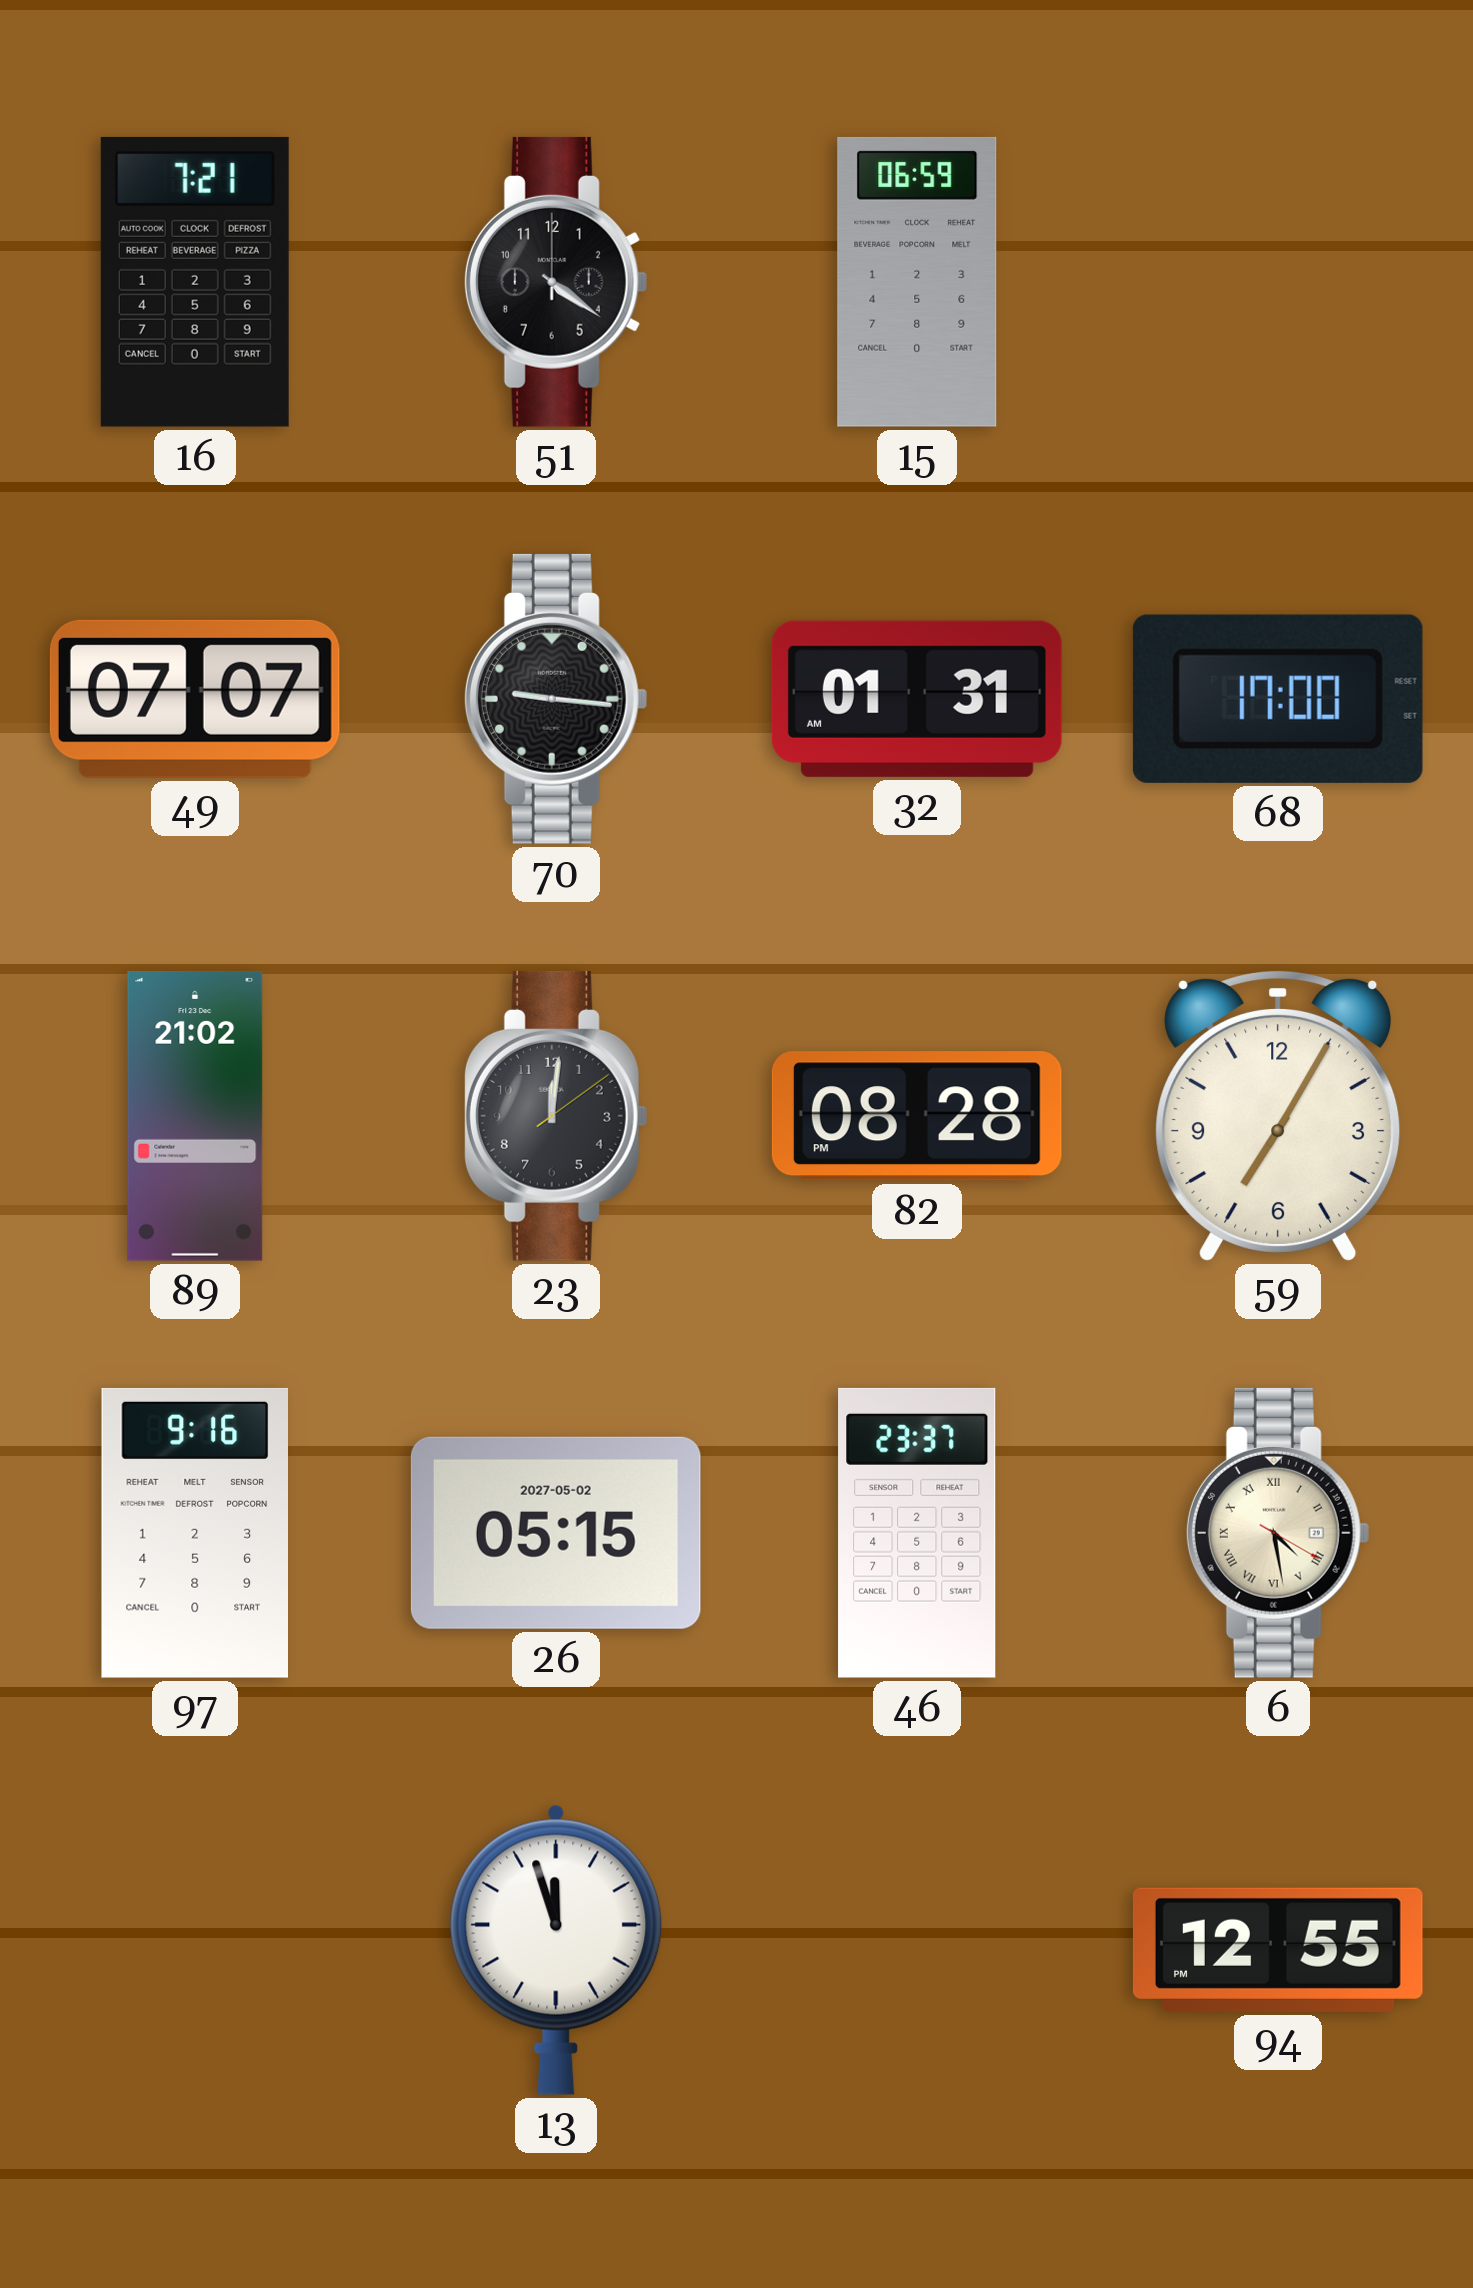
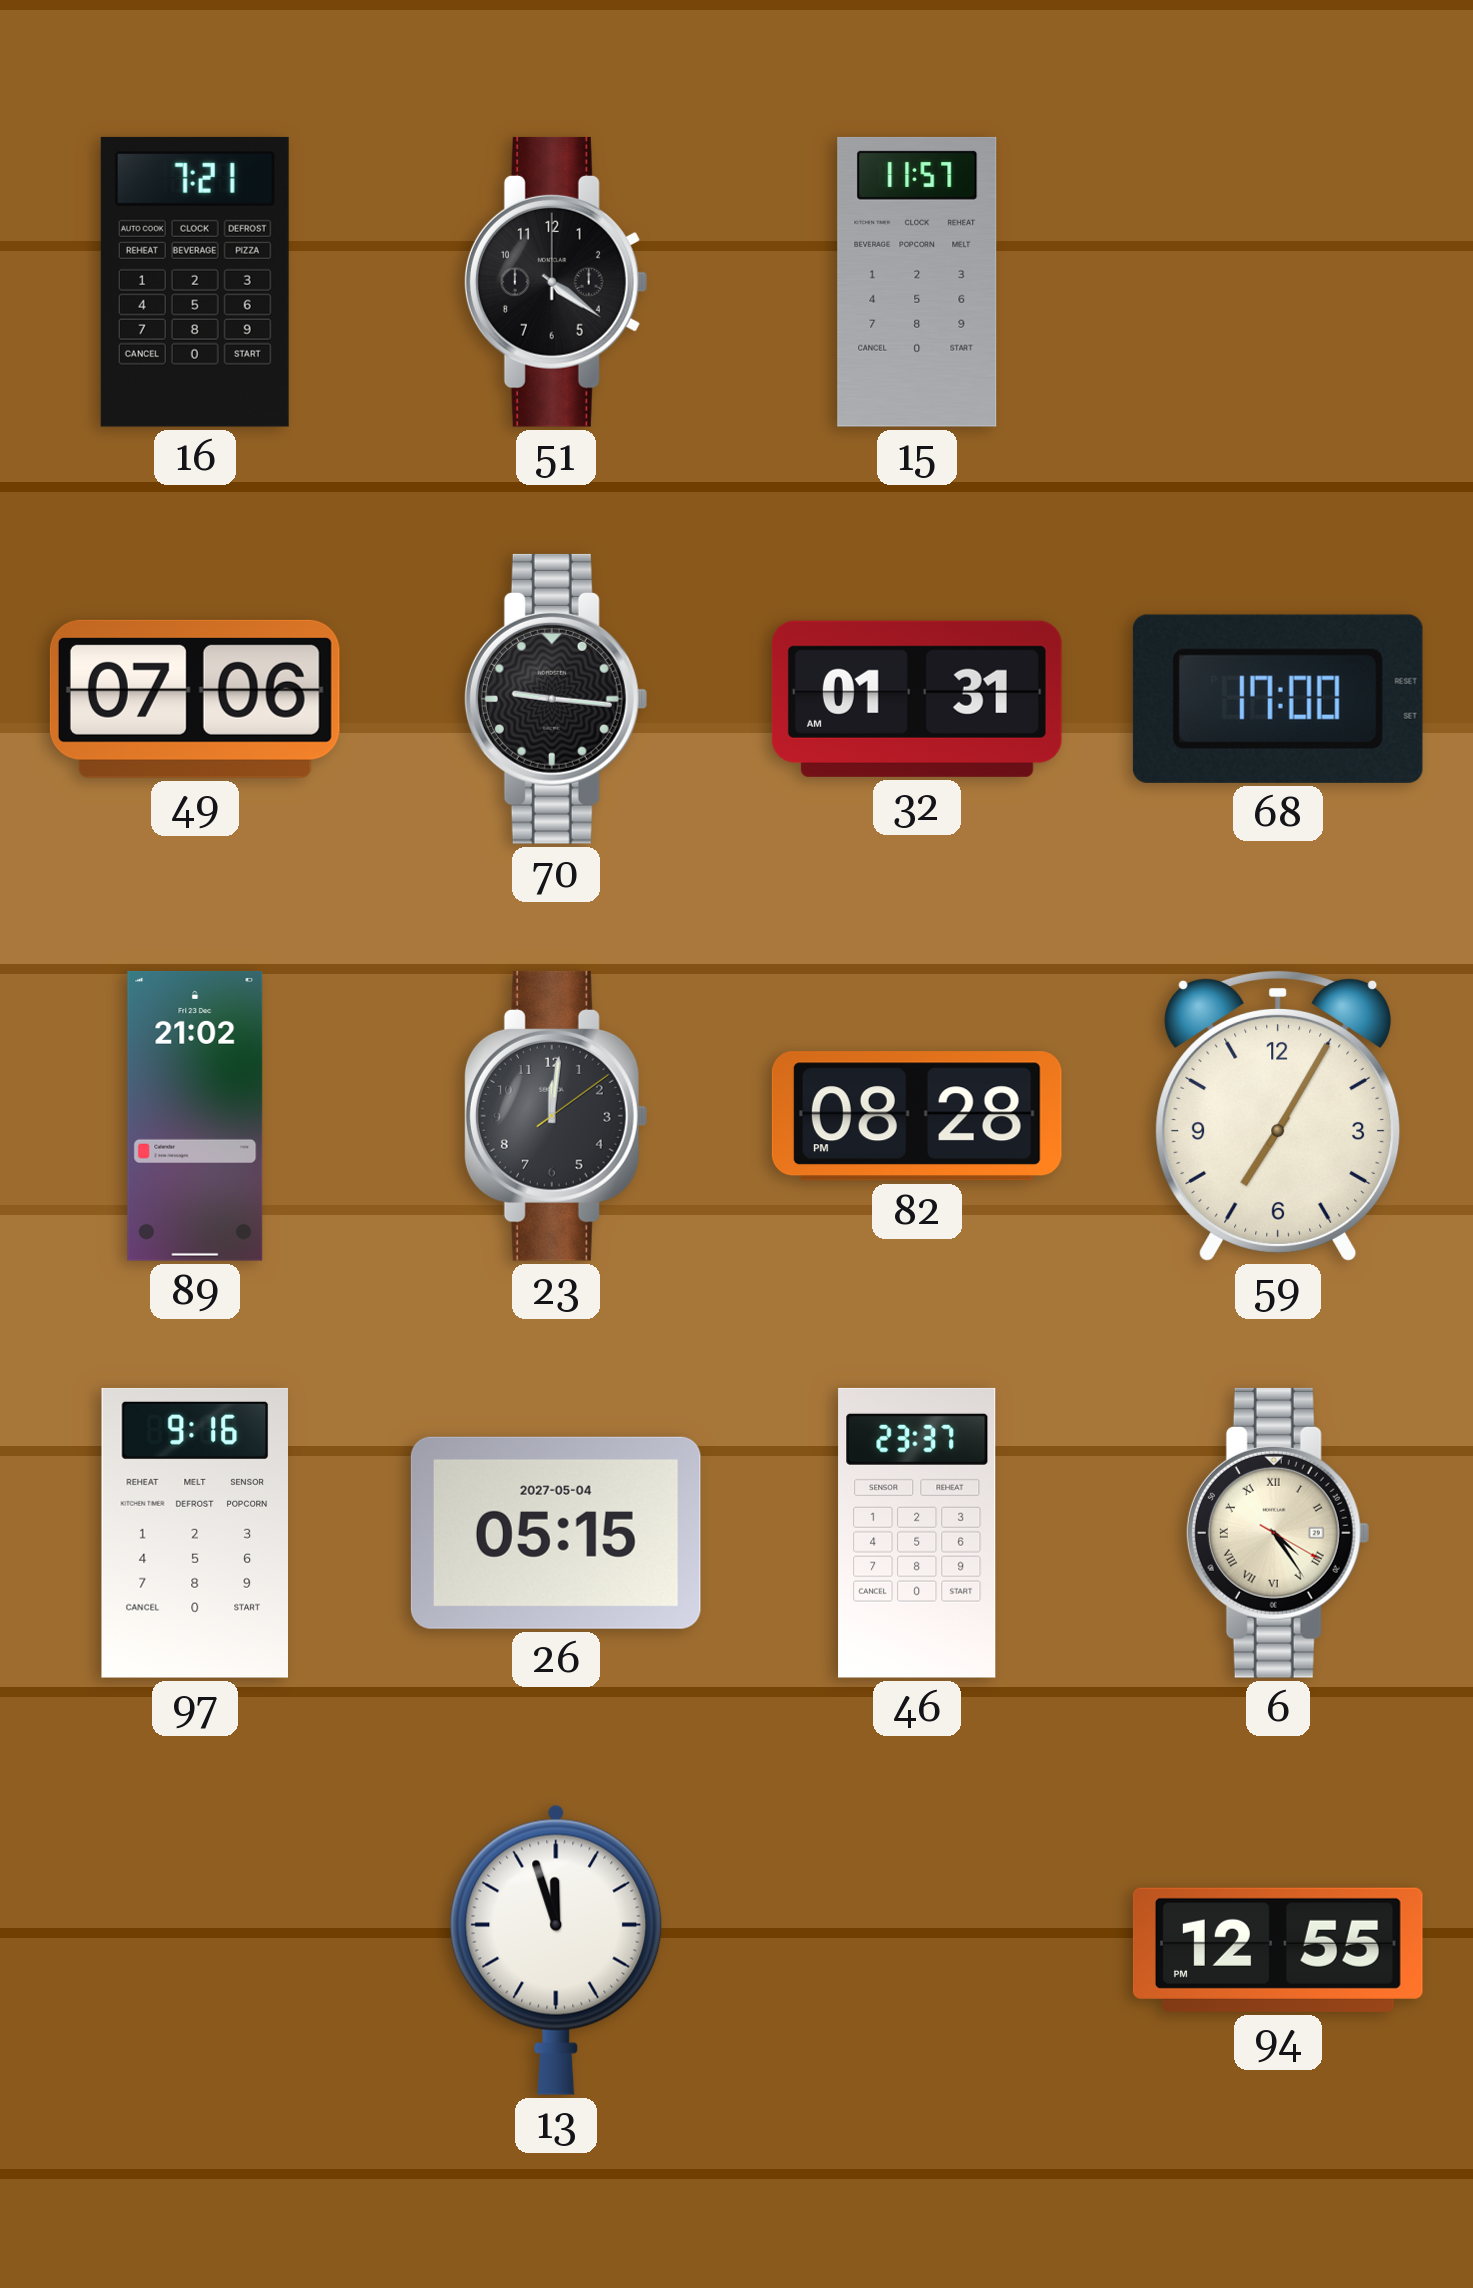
15: 06:59 -> 11:57 (917, 282)
49: 07:07 -> 07:06 (195, 699)
26 date: 2027-05-02 -> 2027-05-04 (556, 1533)
6: 4:28 -> 4:24 (1278, 1533)
